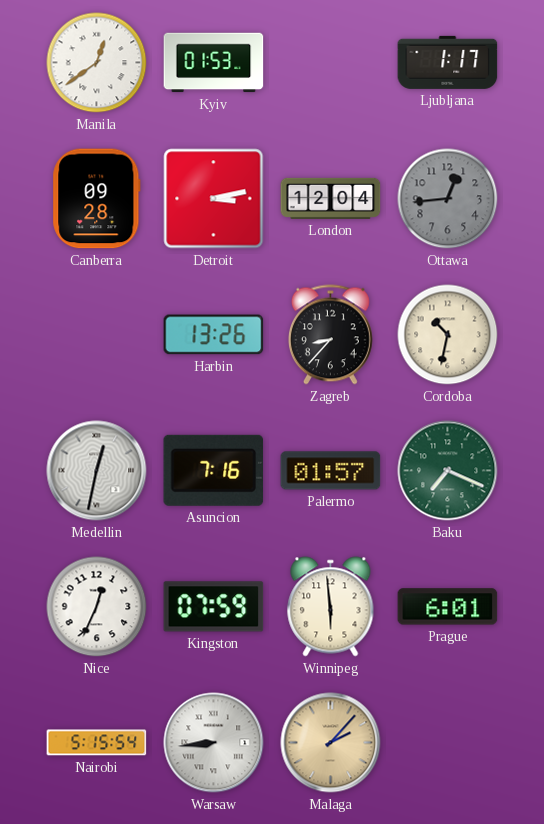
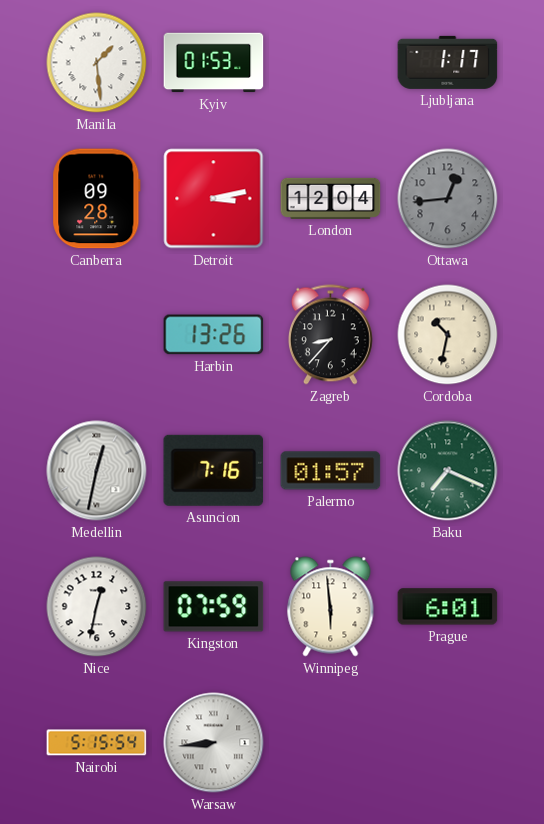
Manila: 12:39 -> 1:29 (97, 63)
Nice: 12:34 -> 12:32 (97, 607)
Malaga: 2:07 -> none (331, 743)
